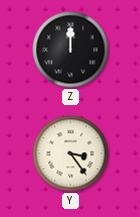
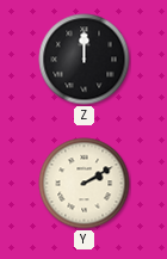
Y: 3:24 -> 2:10 (85, 184)
